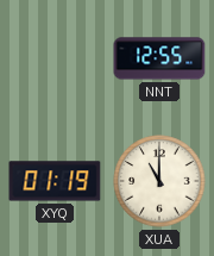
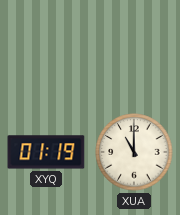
NNT: 12:55 -> none (159, 58)
